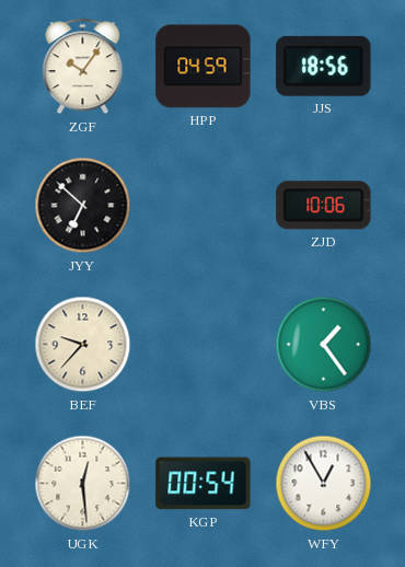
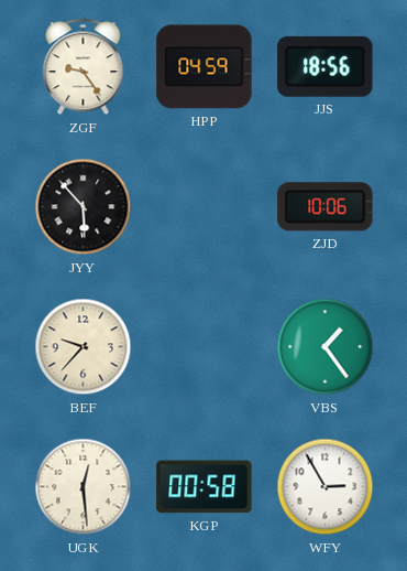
ZGF: 10:06 -> 9:24 (84, 67)
JYY: 6:52 -> 5:53 (84, 207)
KGP: 00:54 -> 00:58 (205, 487)
WFY: 12:55 -> 2:55 (326, 487)
